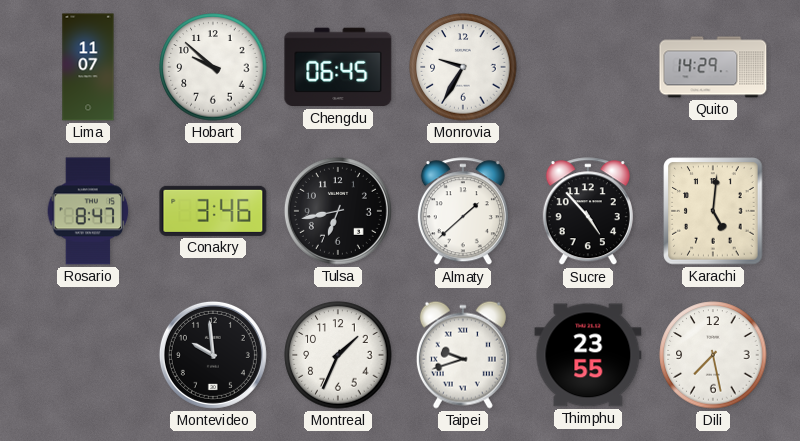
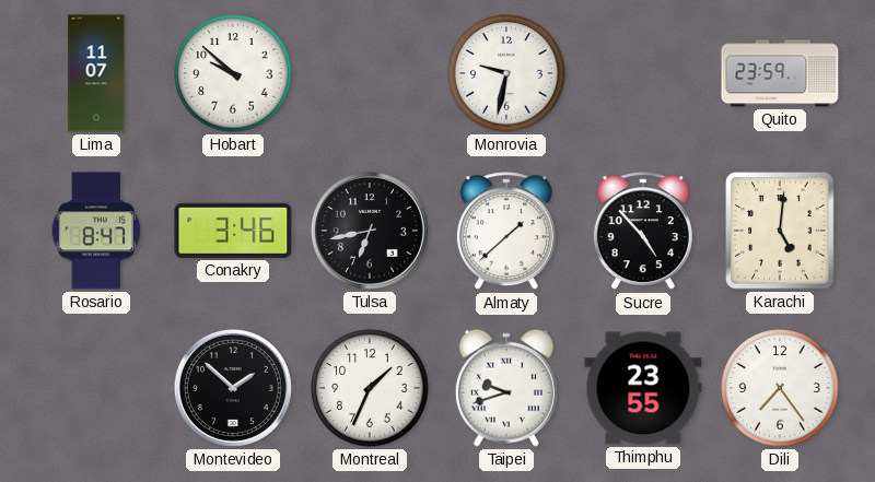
Chengdu: 06:45 -> none (338, 67)
Monrovia: 9:35 -> 9:32 (506, 73)
Quito: 14:29 -> 23:59 (780, 73)
Montevideo: 9:59 -> 1:52 (233, 388)
Dili: 7:28 -> 7:24 (780, 388)
